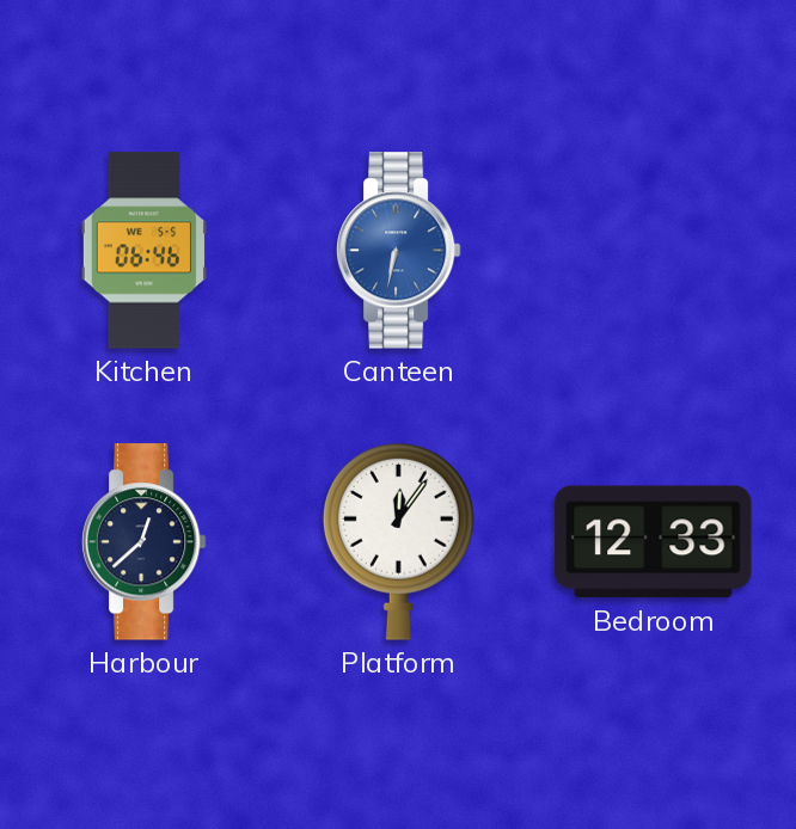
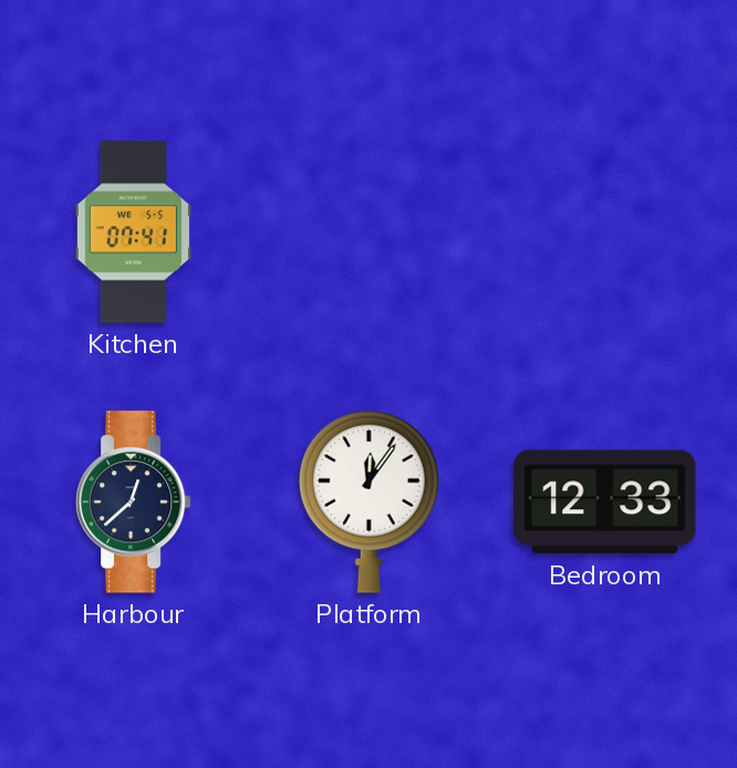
Kitchen: 06:46 -> 07:41 (133, 232)
Canteen: 6:32 -> none (398, 251)
